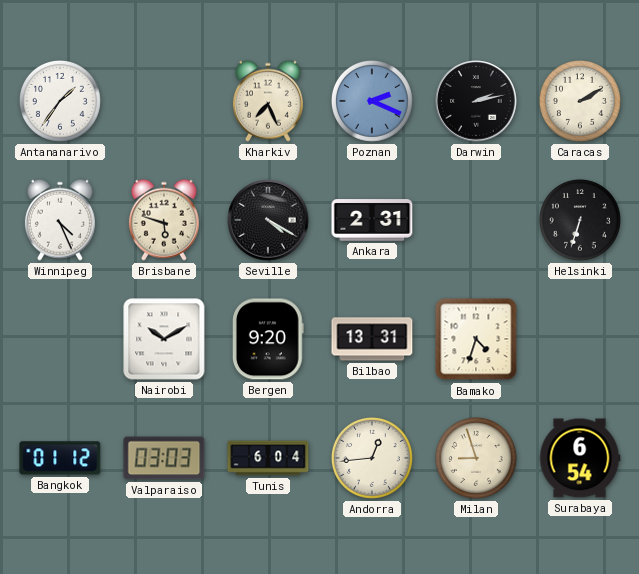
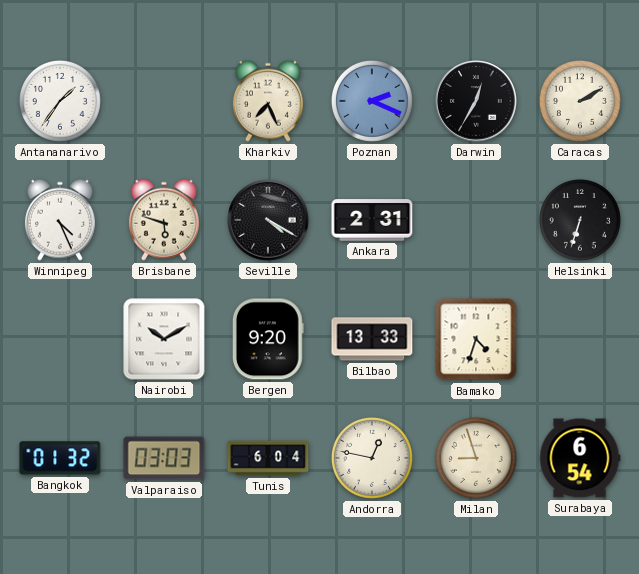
Darwin: 2:13 -> 12:35 (476, 101)
Bilbao: 13:31 -> 13:33 (372, 339)
Bangkok: 01:12 -> 01:32 (60, 458)
Andorra: 12:44 -> 12:47 (372, 458)
